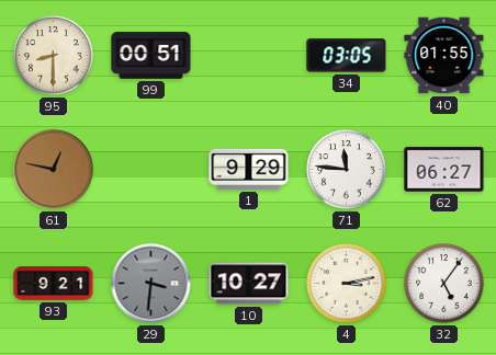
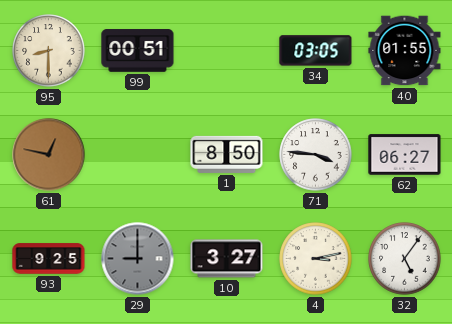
1: 9:29 -> 8:50 (227, 154)
71: 11:46 -> 3:46 (316, 155)
93: 9:21 -> 9:25 (49, 259)
29: 3:31 -> 9:00 (138, 259)
10: 10:27 -> 3:27 (227, 259)
